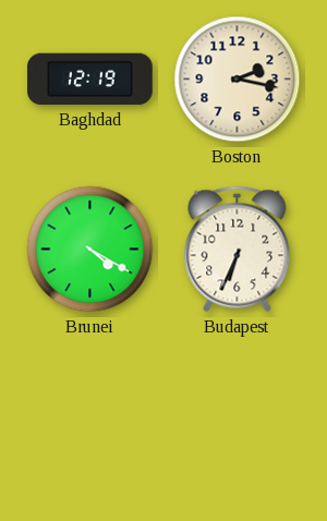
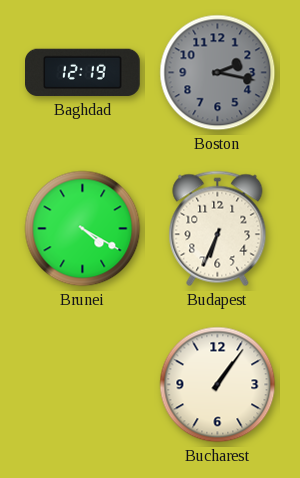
Boston dial: cream -> grey (218, 73)
Bucharest: none -> 1:06 (218, 385)
